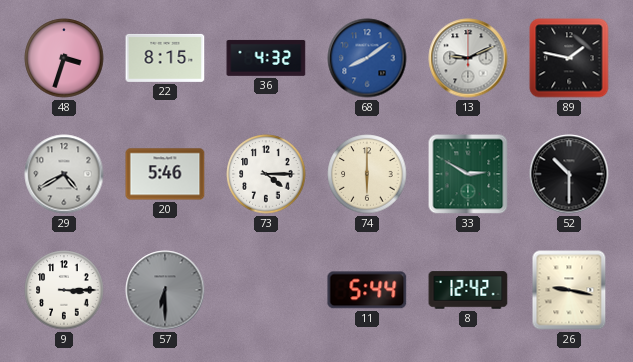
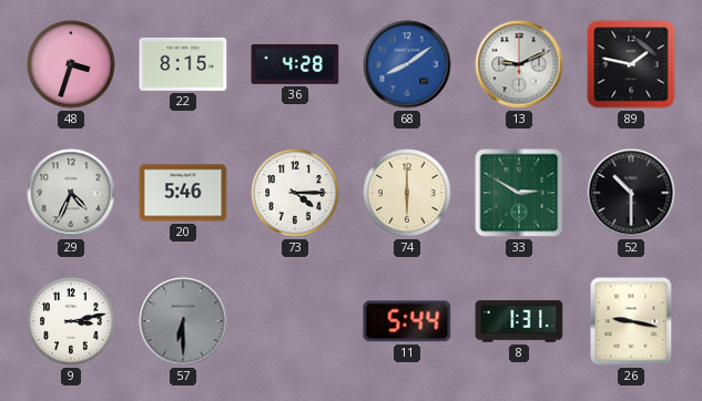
36: 4:32 -> 4:28 (295, 64)
29: 4:40 -> 4:34 (71, 193)
9: 3:15 -> 3:13 (71, 321)
8: 12:42 -> 1:31 (519, 321)
